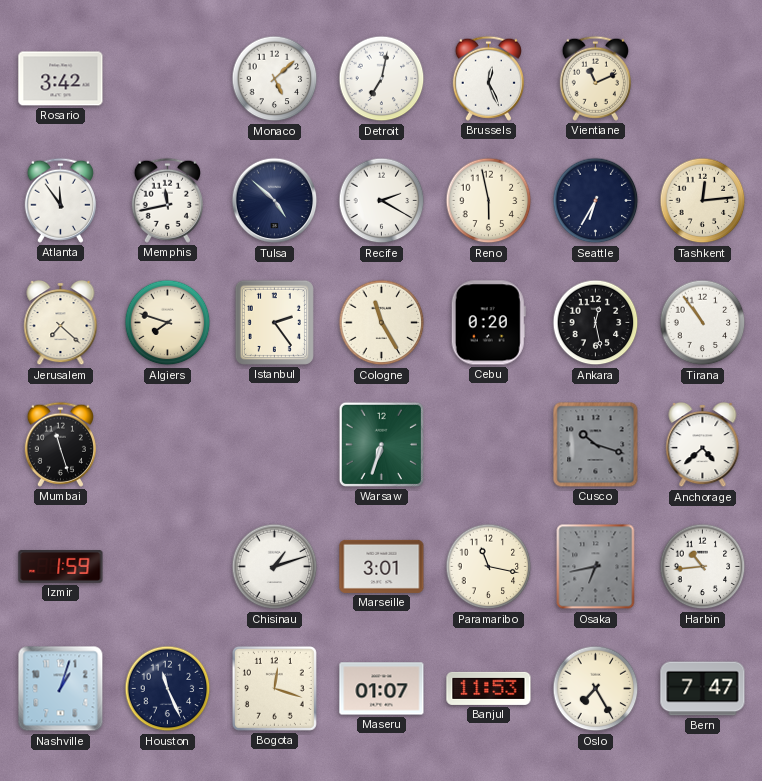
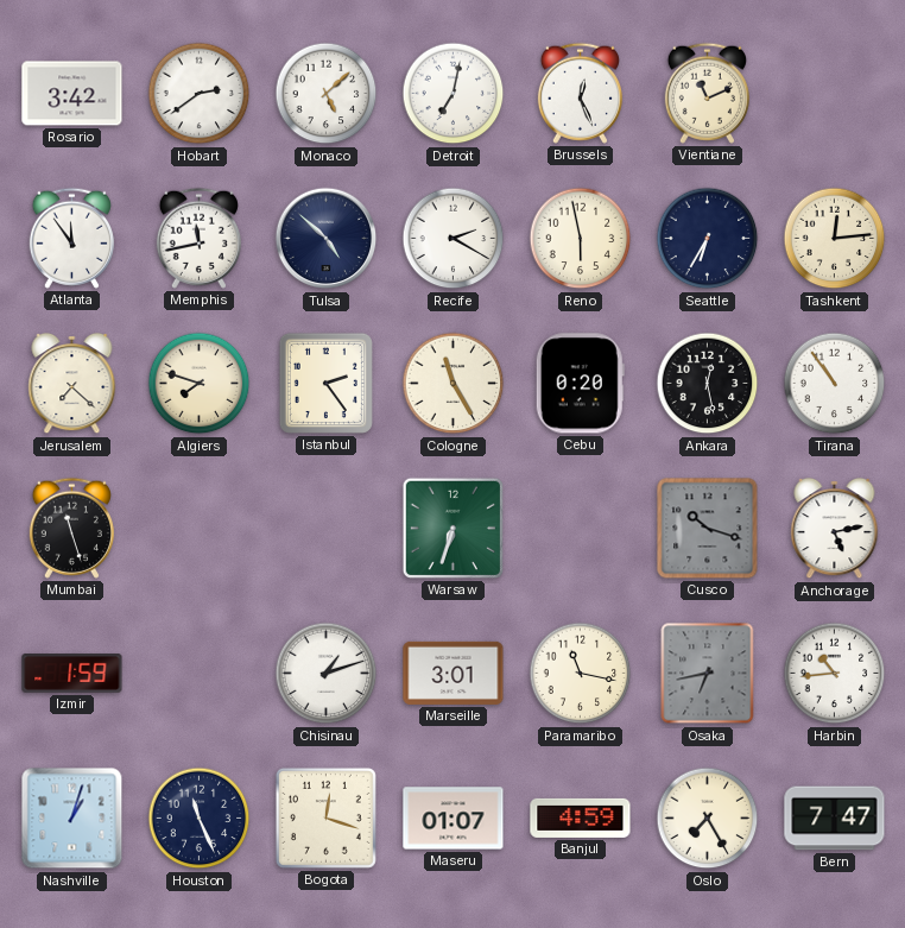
Hobart: none -> 2:39 (200, 94)
Anchorage: 4:38 -> 5:13 (835, 529)
Banjul: 11:53 -> 4:59 (581, 817)
